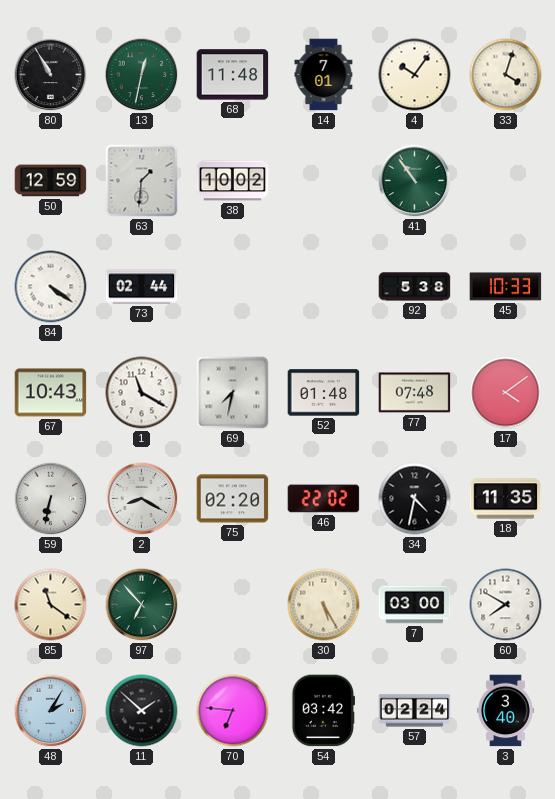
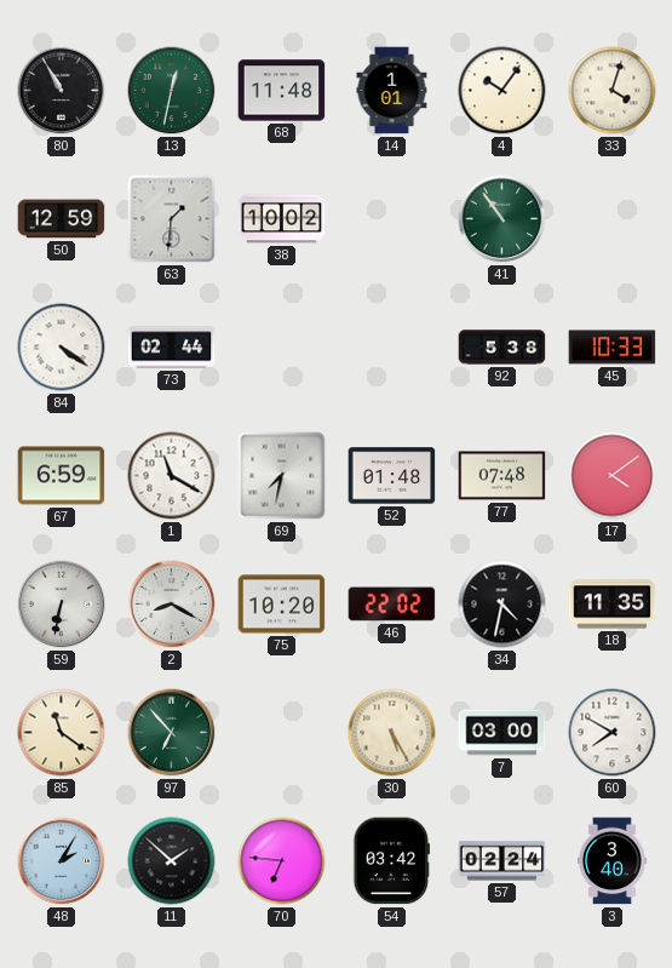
14: 7:01 -> 1:01 (392, 91)
67: 10:43 -> 6:59 (62, 476)
75: 02:20 -> 10:20 (282, 605)
